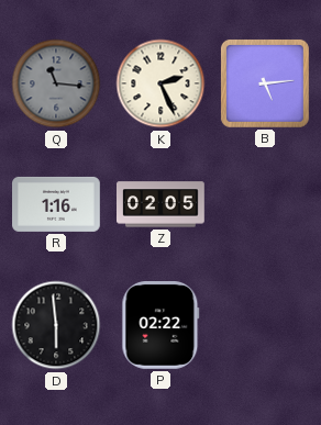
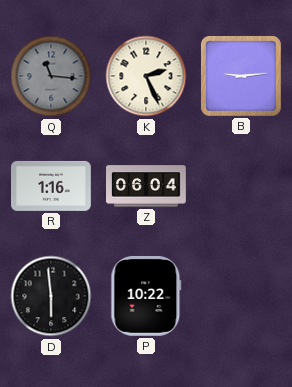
B: 5:14 -> 9:14 (241, 76)
Z: 02:05 -> 06:04 (147, 186)
P: 02:22 -> 10:22 (146, 297)
